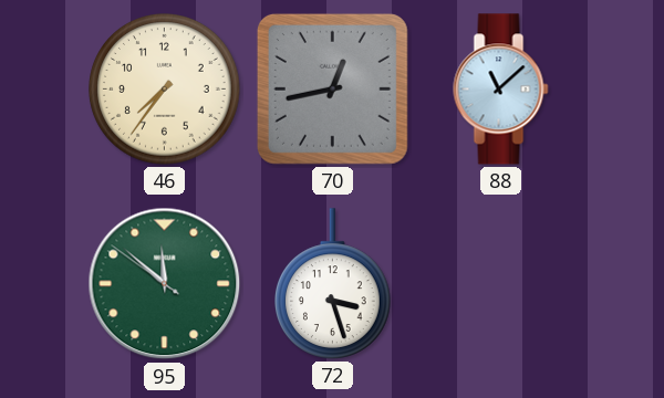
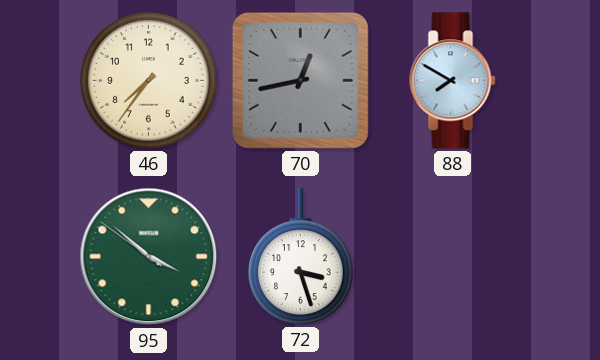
88: 11:08 -> 7:50 (453, 81)
95: 11:51 -> 3:51 (149, 257)
